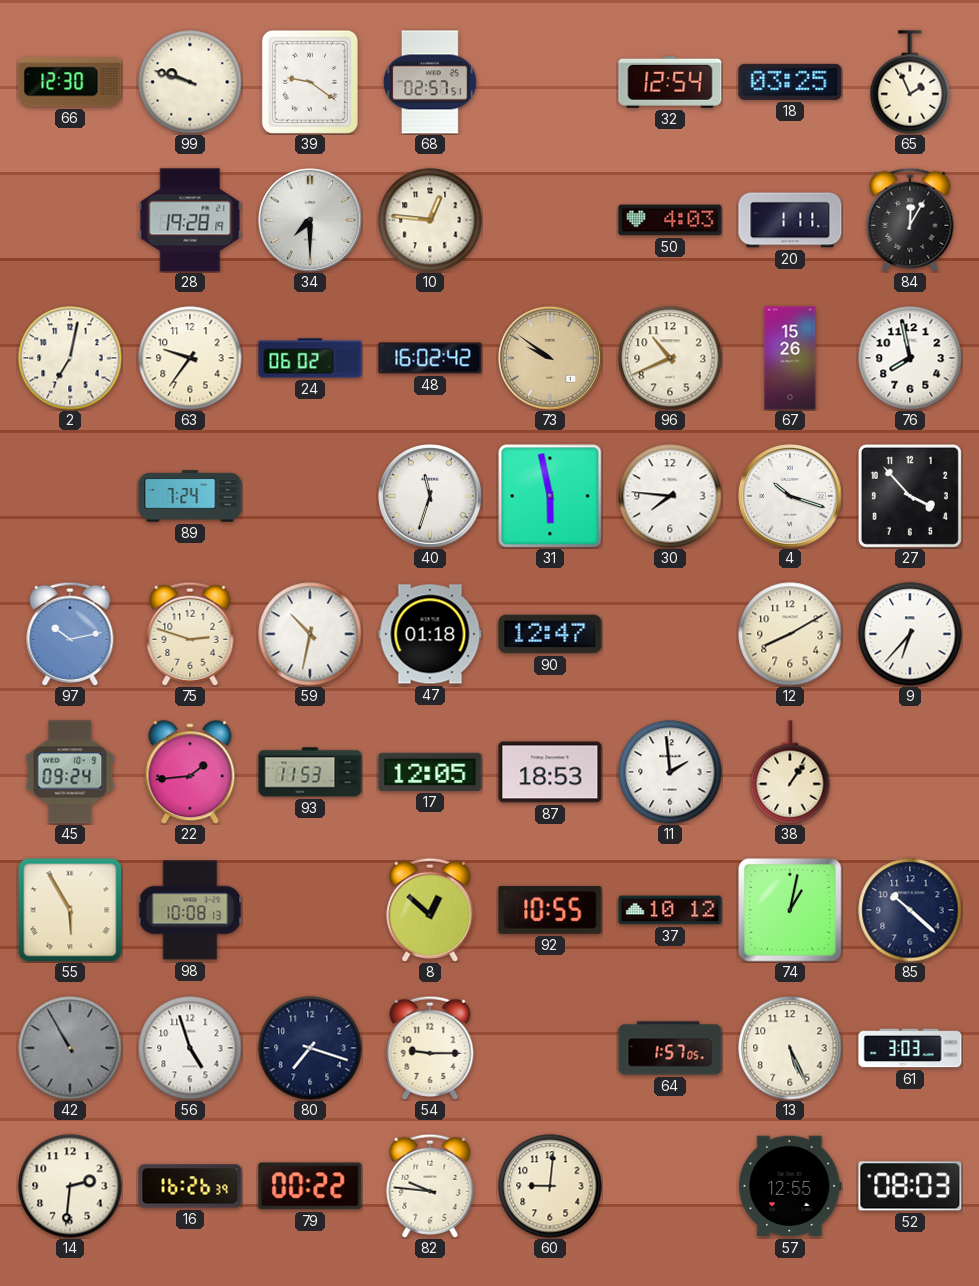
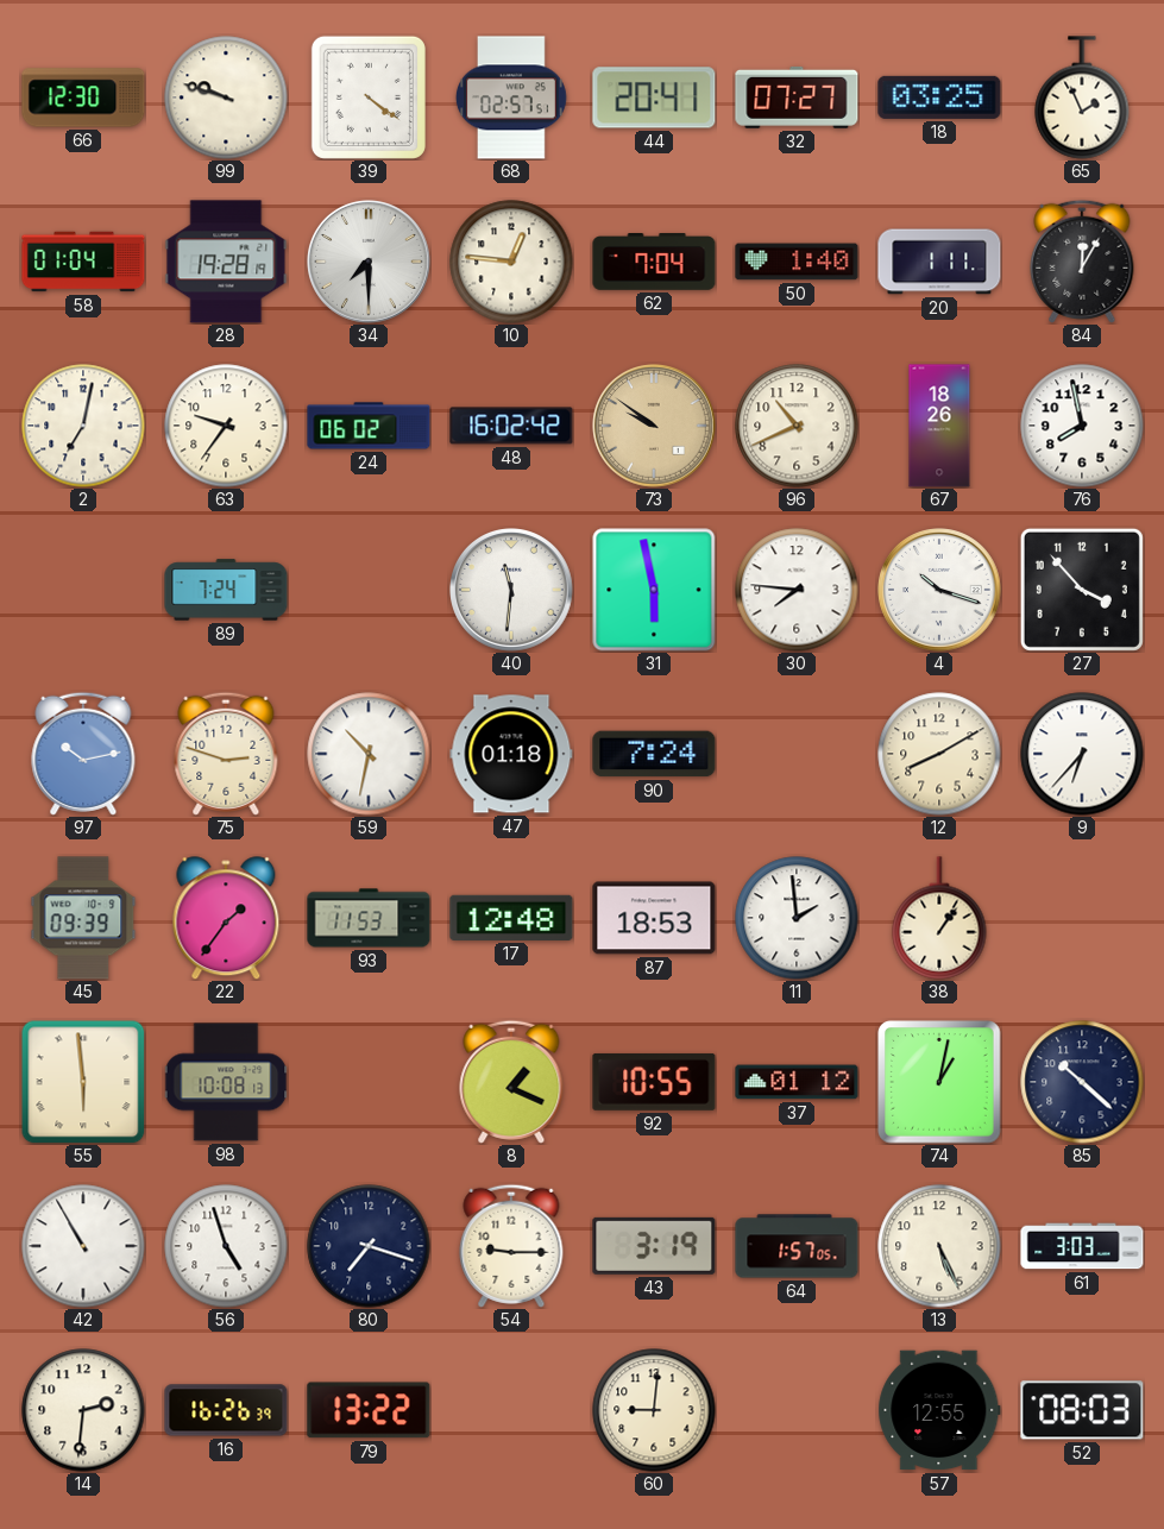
39: 9:21 -> 4:21 (369, 97)
44: none -> 20:41 (654, 97)
32: 12:54 -> 07:27 (797, 97)
58: none -> 01:04 (83, 262)
62: none -> 7:04 (654, 263)
50: 4:03 -> 1:40 (797, 262)
67: 15:26 -> 18:26 (939, 426)
40: 11:33 -> 11:31 (512, 591)
90: 12:47 -> 7:24 (654, 754)
45: 09:24 -> 09:39 (83, 918)
22: 1:44 -> 1:36 (226, 918)
17: 12:05 -> 12:48 (511, 918)
55: 5:55 -> 5:59 (83, 1082)
8: 12:52 -> 1:19 (511, 1082)
37: 10:12 -> 01:12 (797, 1082)
42 dial: grey -> white (83, 1246)
43: none -> 3:19 (654, 1246)
79: 00:22 -> 13:22 (369, 1410)
82: 9:46 -> none (430, 1186)
